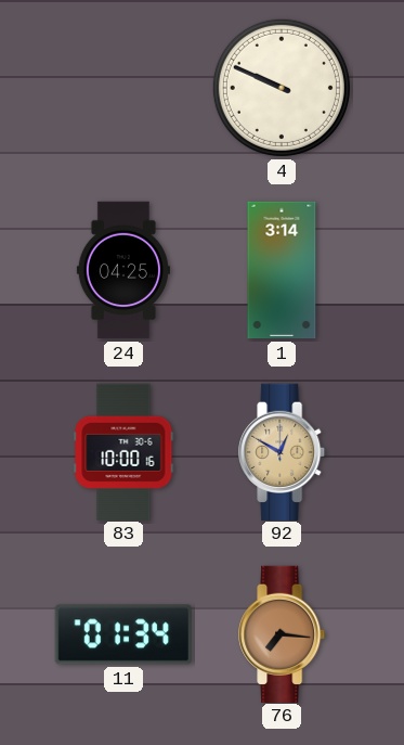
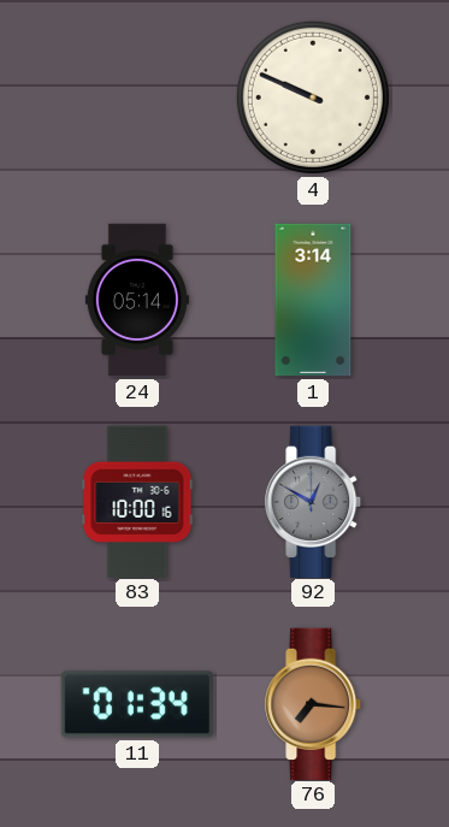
24: 04:25 -> 05:14 (137, 300)
92 dial: champagne -> grey (314, 501)
